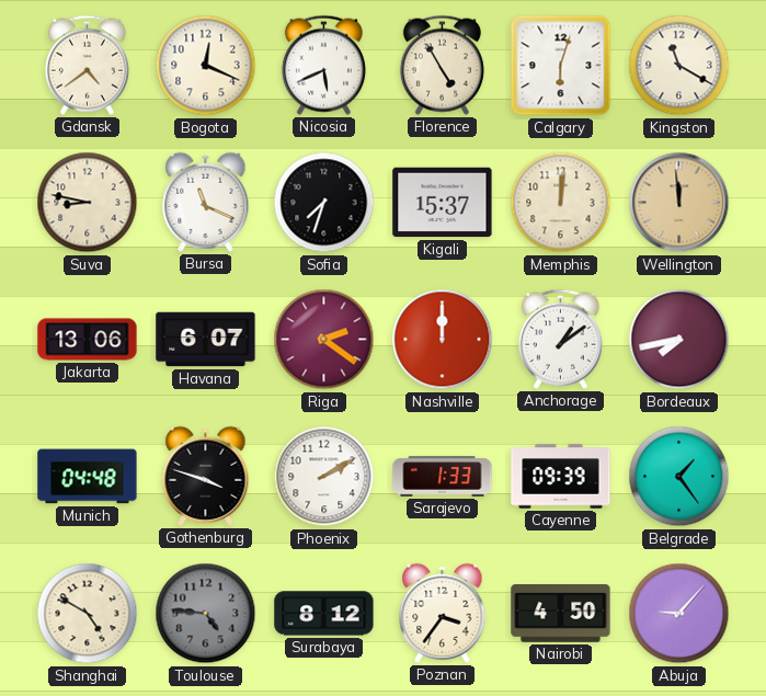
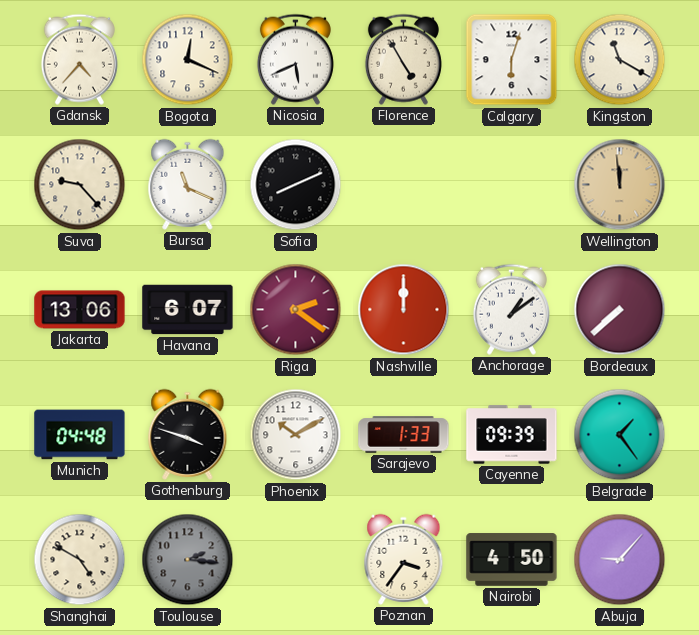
Gdansk: 4:39 -> 4:37 (79, 59)
Suva: 8:47 -> 9:23 (80, 185)
Sofia: 7:33 -> 8:11 (296, 185)
Kigali: 15:37 -> none (443, 203)
Memphis: 12:01 -> none (561, 203)
Bordeaux: 7:43 -> 7:38 (620, 310)
Phoenix: 2:10 -> 10:10 (296, 435)
Toulouse: 4:46 -> 2:16 (188, 560)
Surabaya: 8:12 -> none (324, 614)
